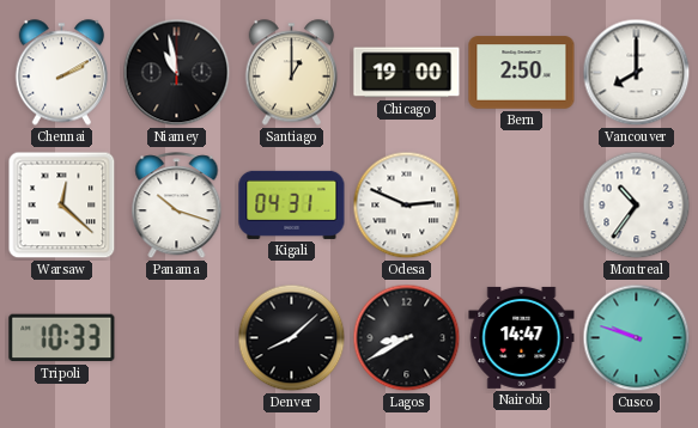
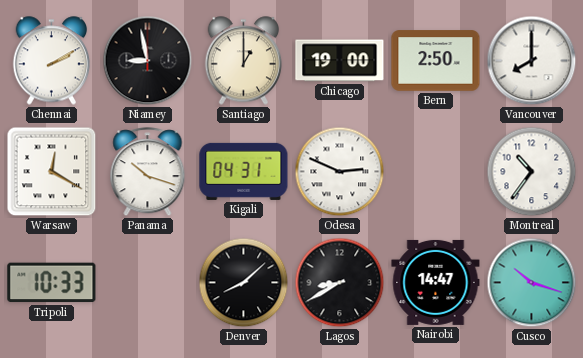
Niamey: 10:58 -> 8:58 (148, 61)
Warsaw: 12:22 -> 12:20 (52, 172)
Cusco: 9:48 -> 10:18 (532, 283)
